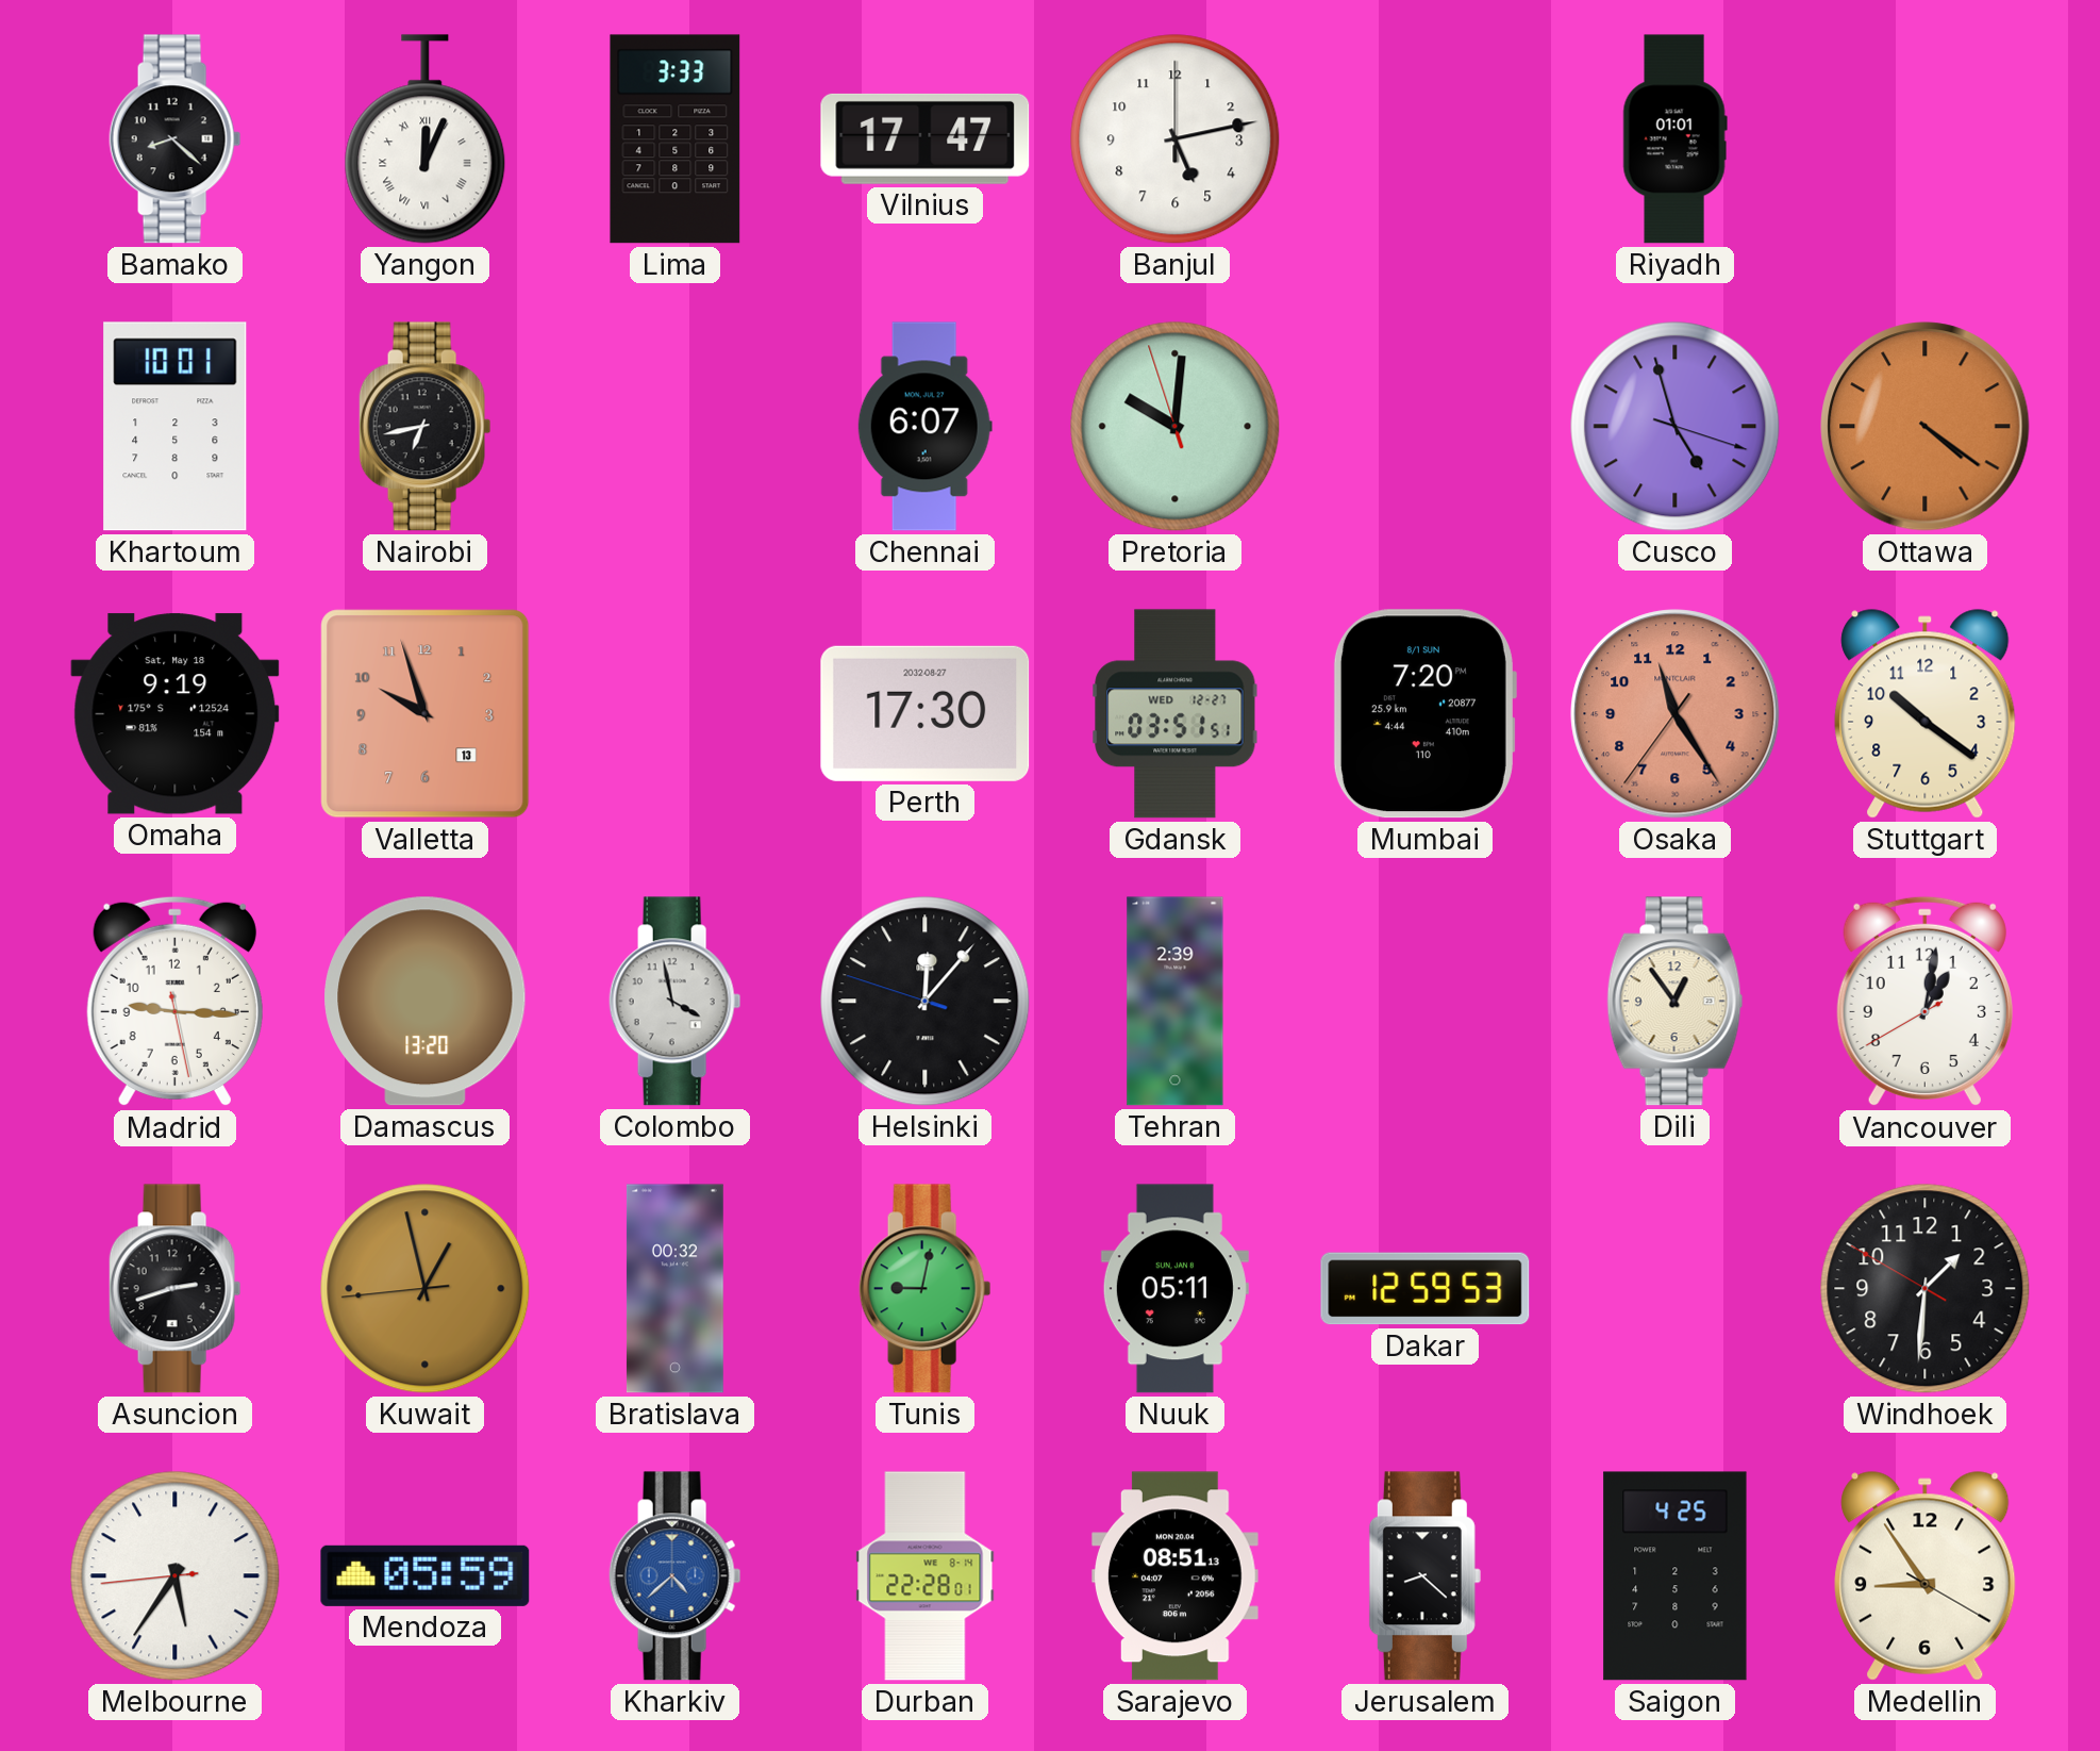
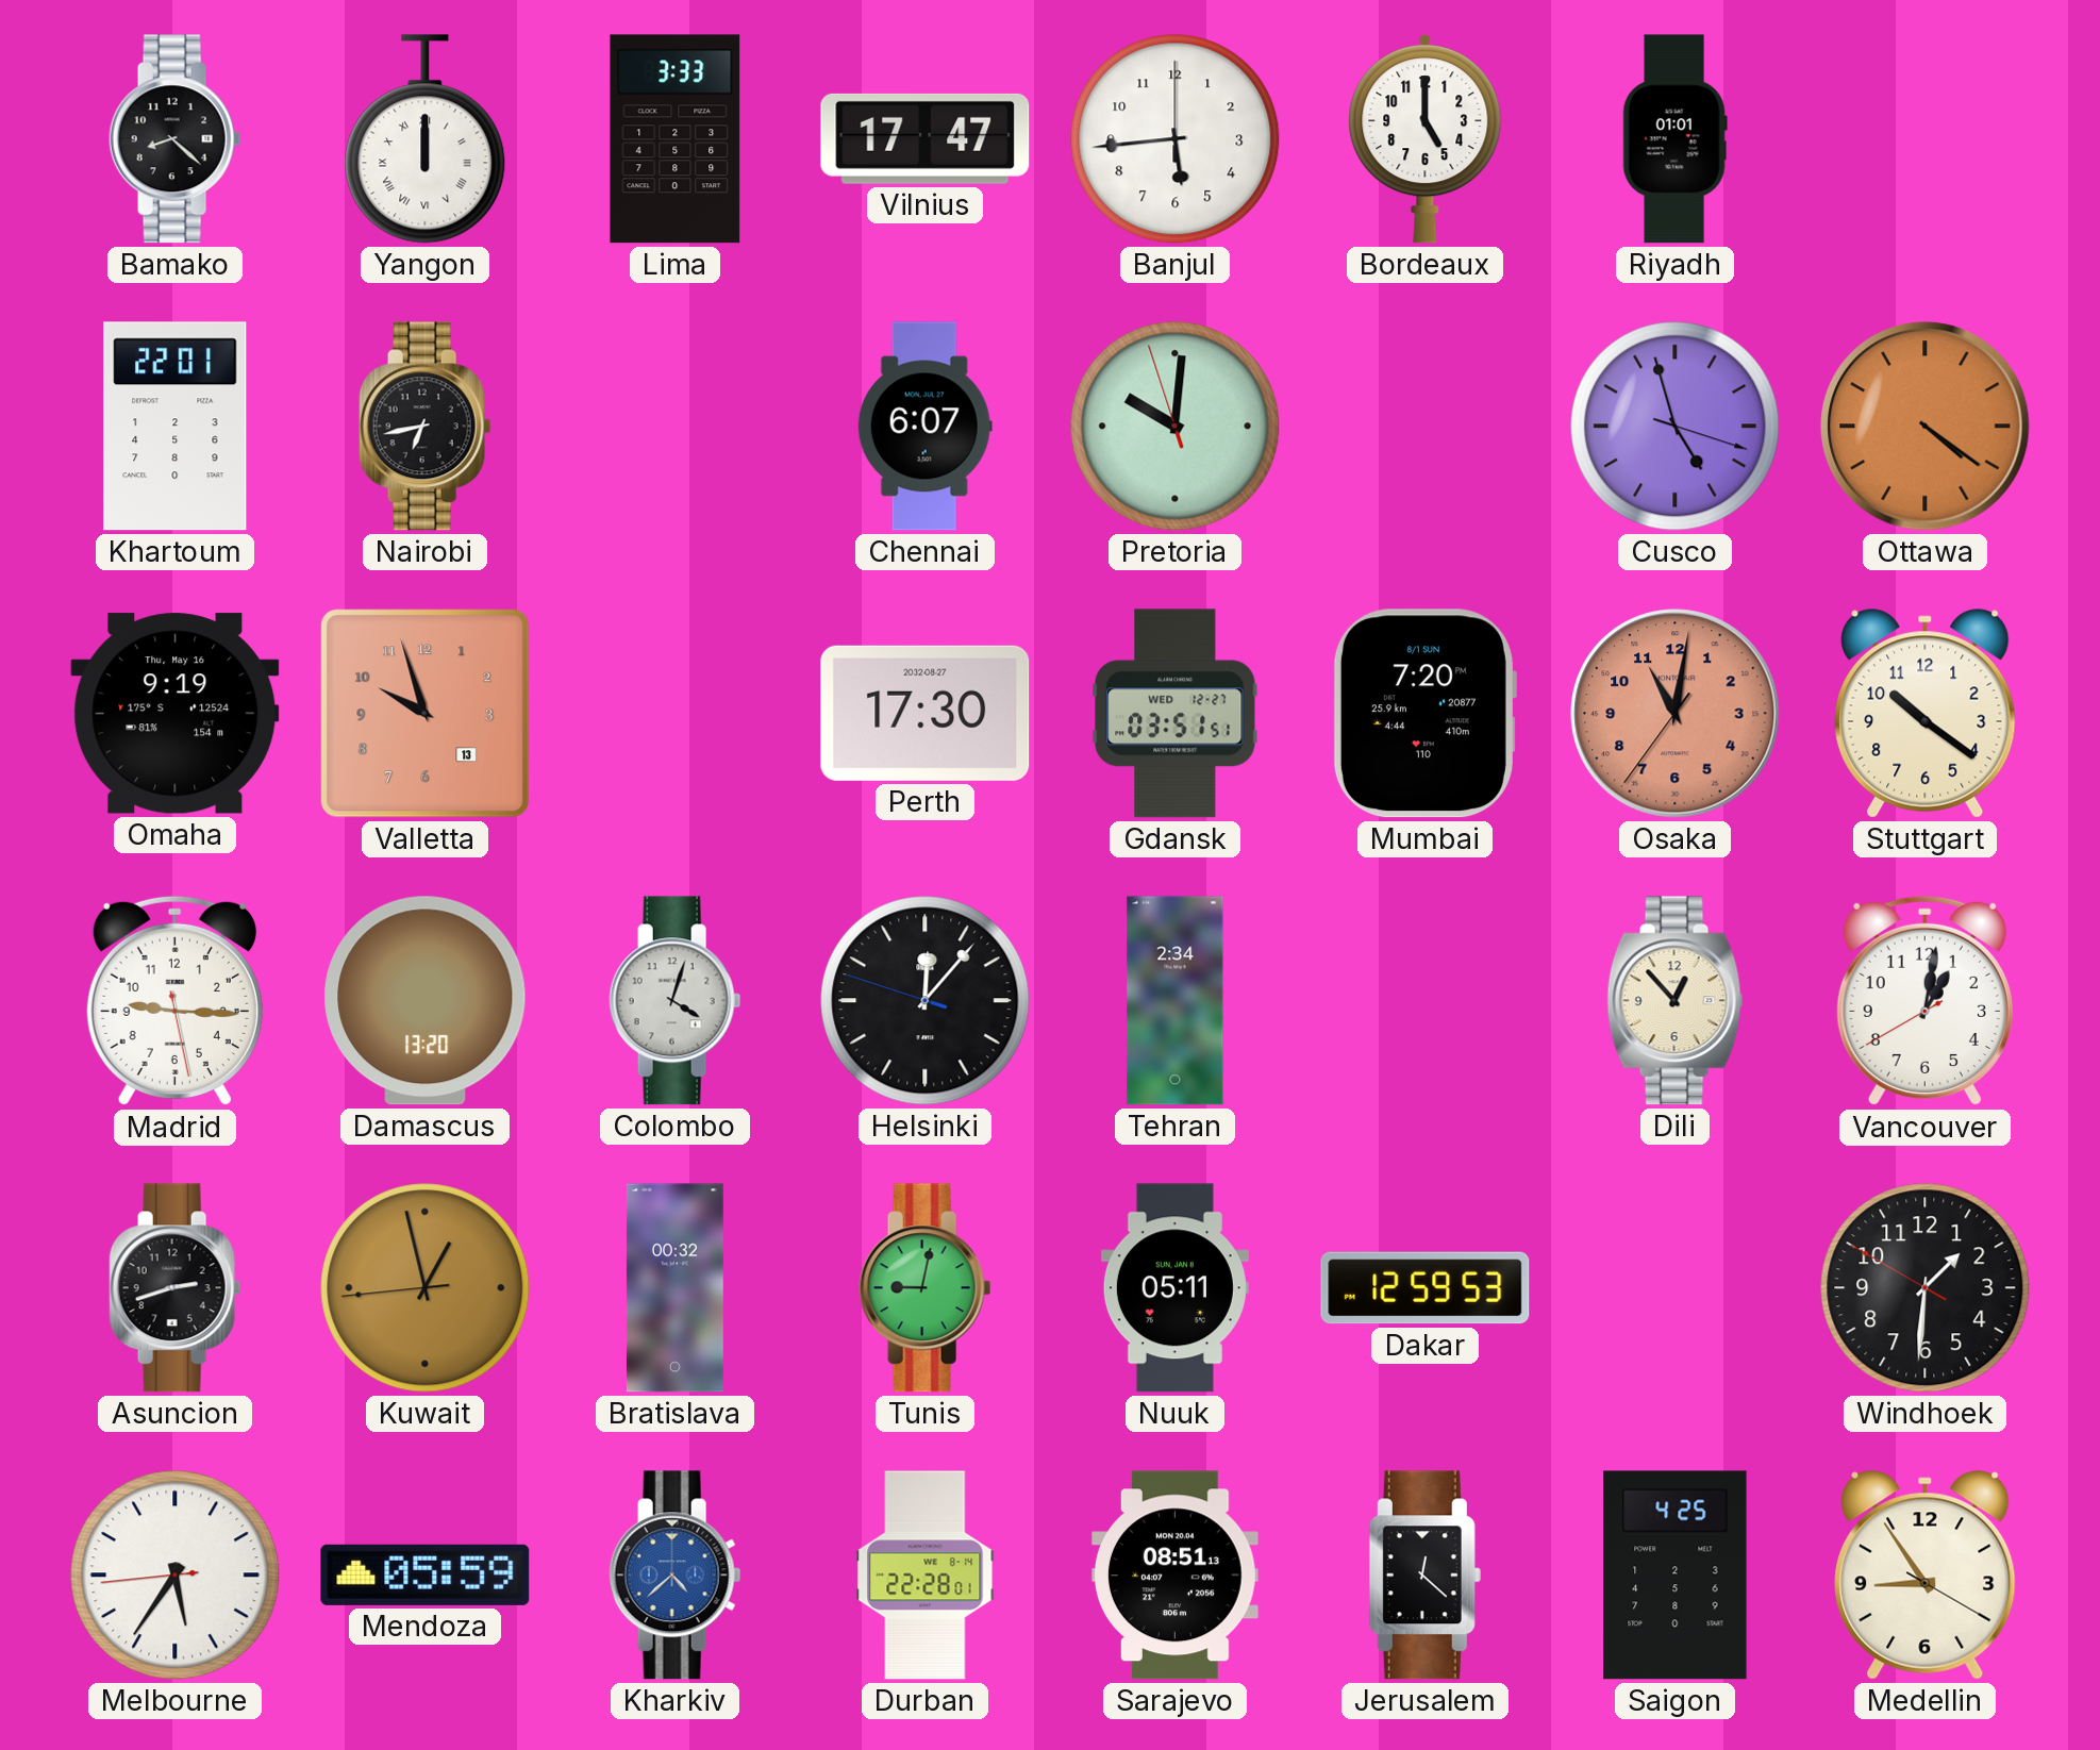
Yangon: 12:04 -> 12:00 (426, 139)
Banjul: 5:13 -> 5:44 (1176, 139)
Bordeaux: none -> 5:00 (1426, 139)
Khartoum: 10:01 -> 22:01 (176, 427)
Omaha date: Sat, May 18 -> Thu, May 16 (176, 714)
Osaka: 11:24 -> 11:01 (1676, 714)
Colombo: 3:58 -> 4:03 (676, 1001)
Tehran: 2:39 -> 2:34 (1176, 1001)
Dili: 12:54 -> 12:53 (1676, 1001)
Jerusalem: 8:22 -> 12:22 (1424, 1576)
